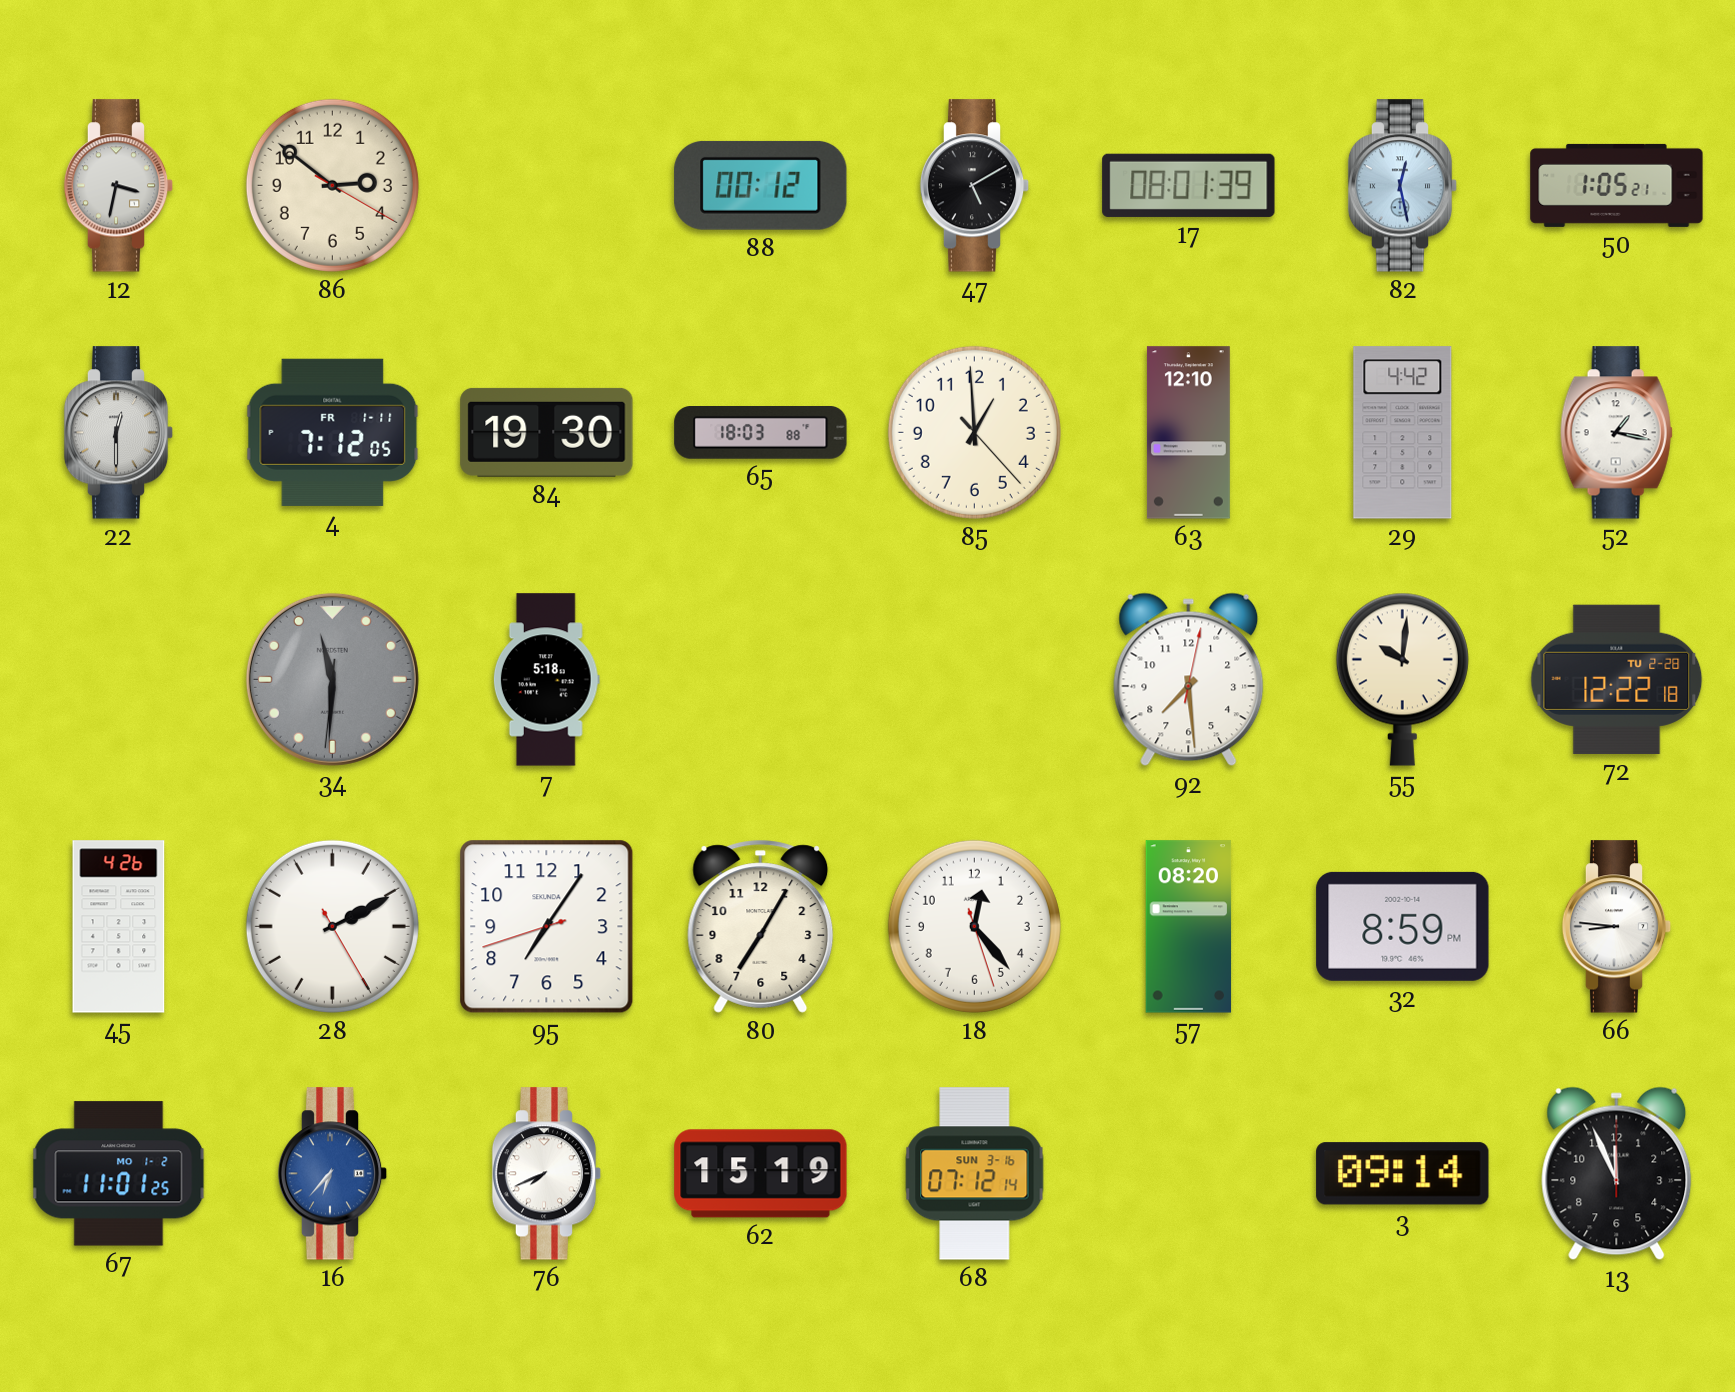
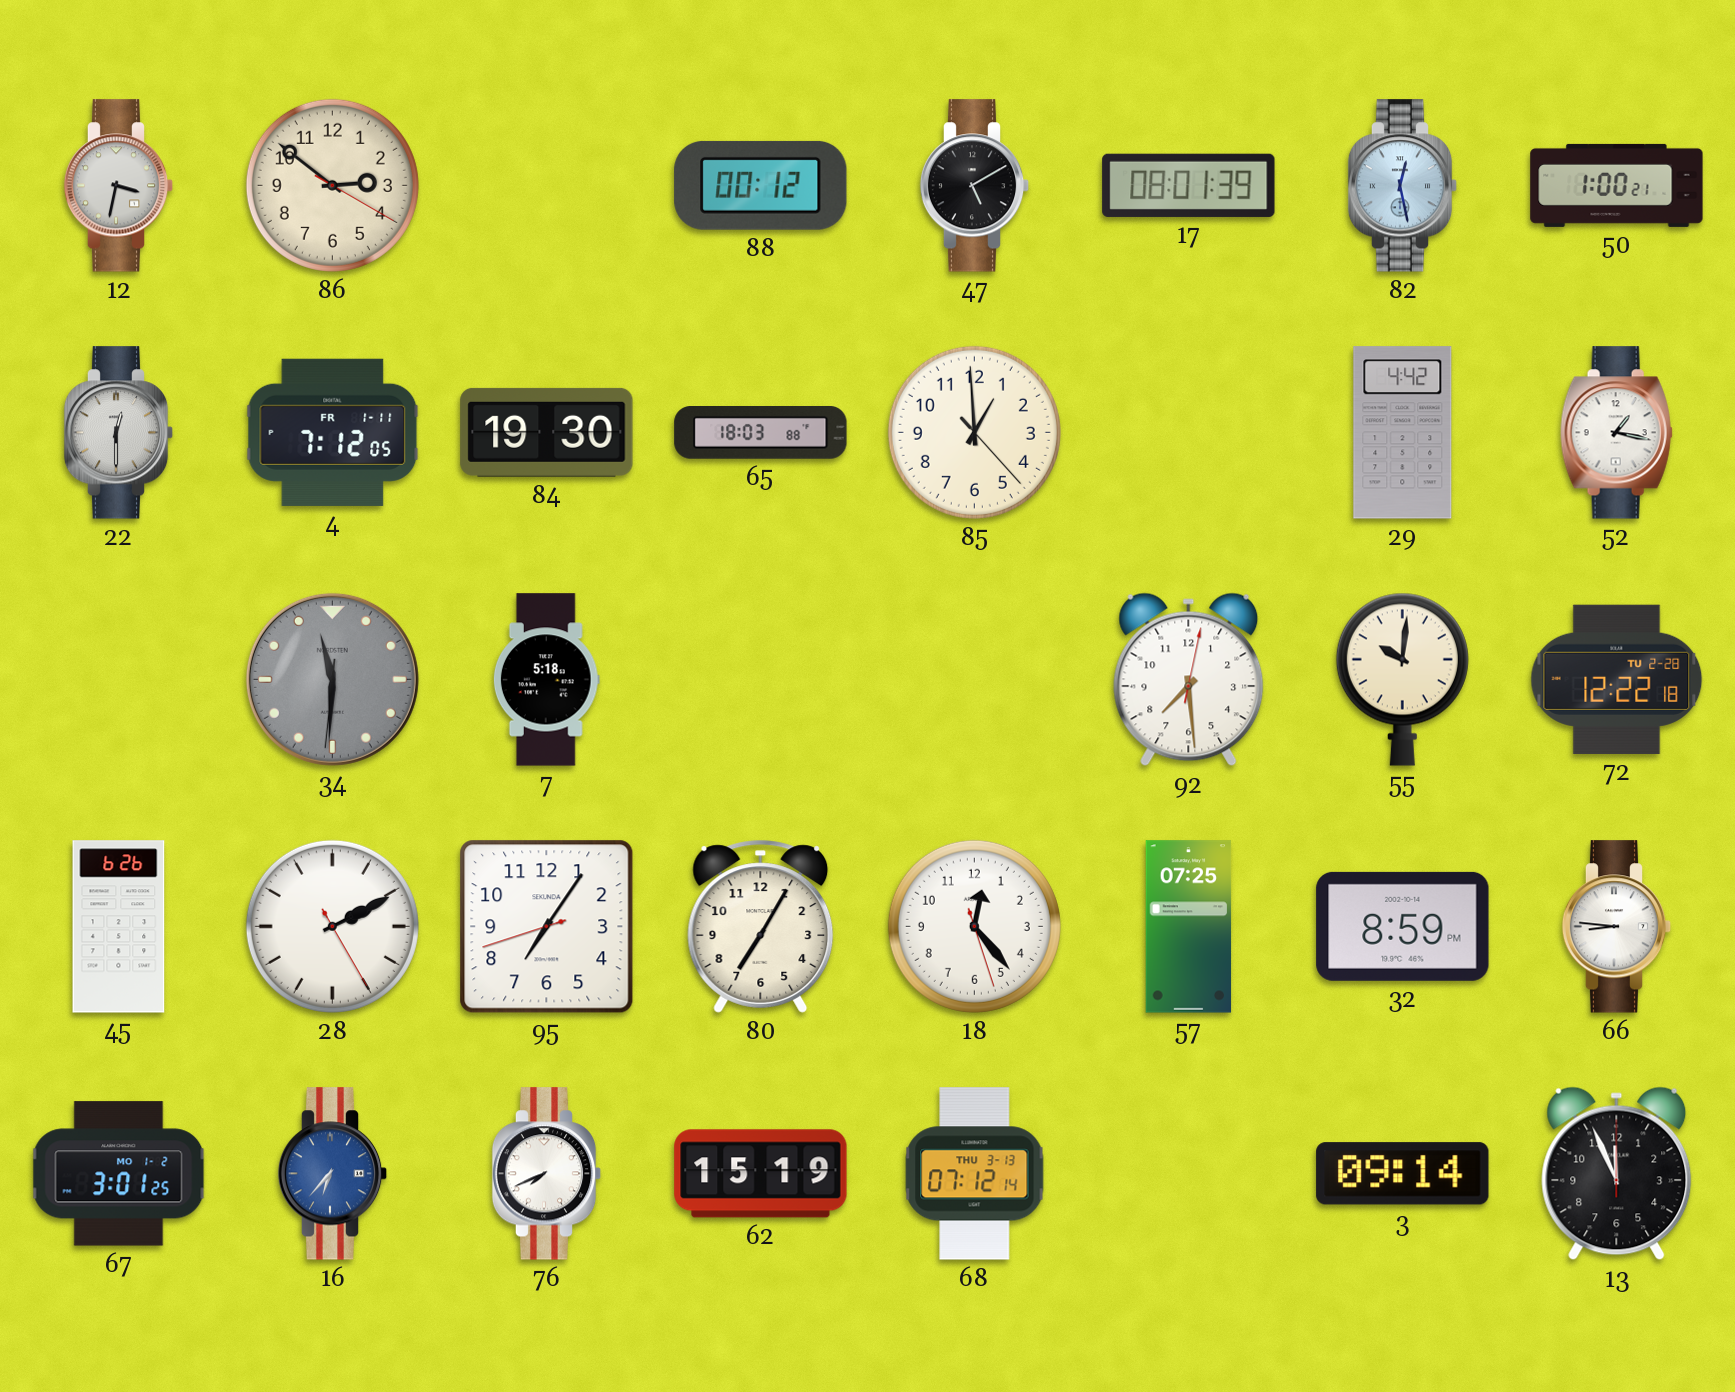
50: 1:05 -> 1:00 (1617, 185)
63: 12:10 -> none (1188, 433)
45: 4:26 -> 6:26 (119, 927)
57: 08:20 -> 07:25 (1189, 927)
67: 11:01 -> 3:01 (119, 1174)
68 date: SUN 3-16 -> THU 3-13 (975, 1174)
